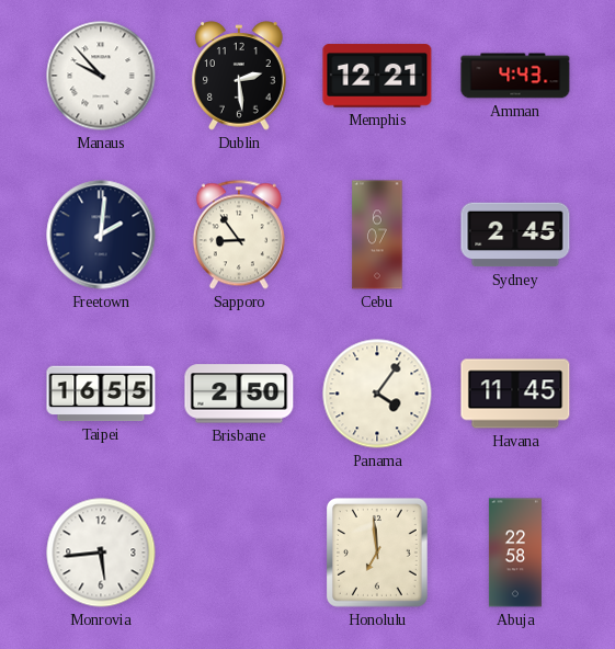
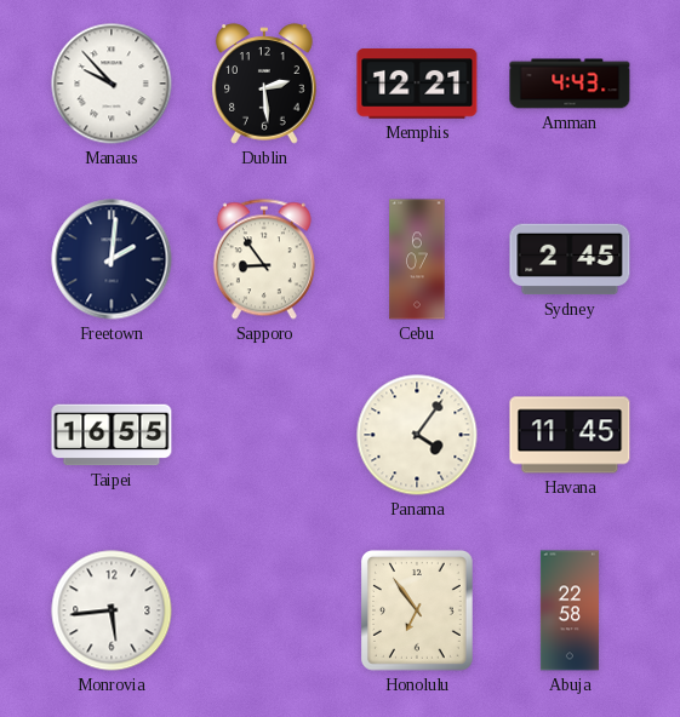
Brisbane: 2:50 -> none (239, 394)
Honolulu: 6:59 -> 6:54 (417, 610)
